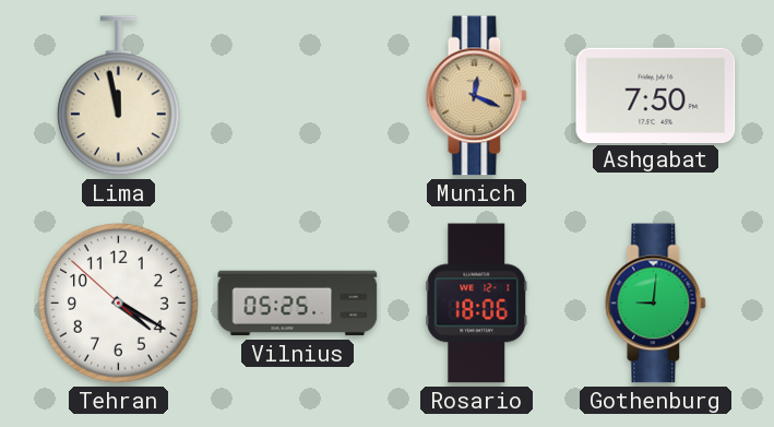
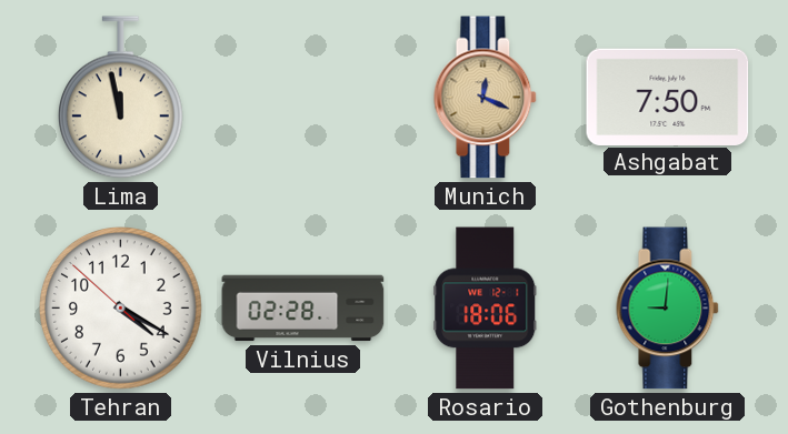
Vilnius: 05:25 -> 02:28 (303, 309)
